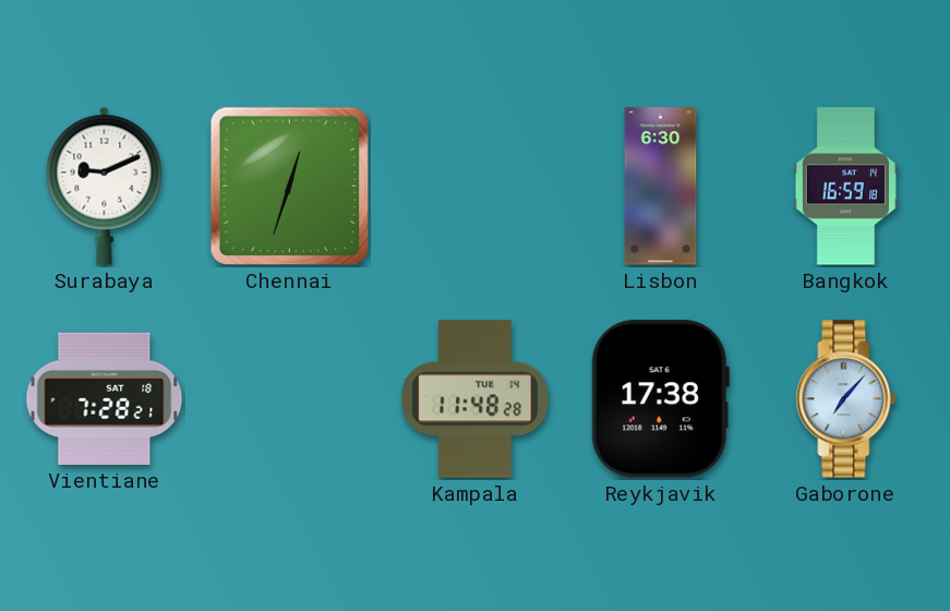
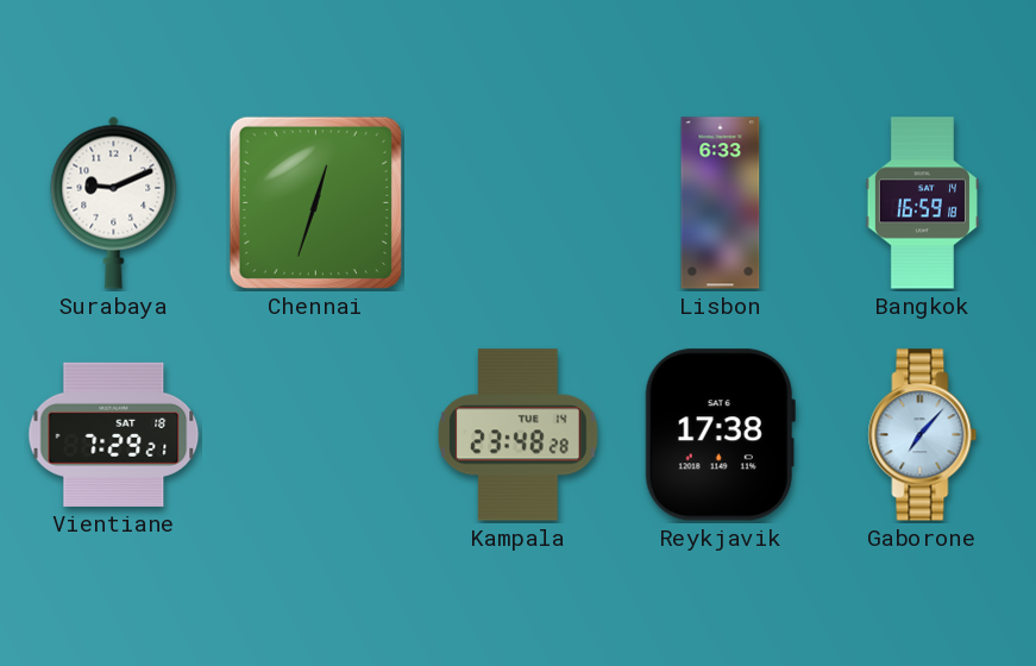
Lisbon: 6:30 -> 6:33 (721, 203)
Vientiane: 7:28 -> 7:29 (114, 434)
Kampala: 11:48 -> 23:48 (519, 435)
